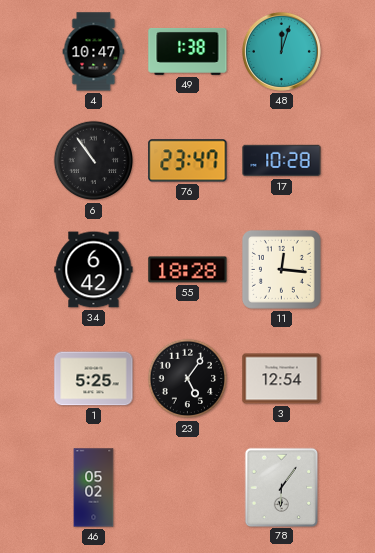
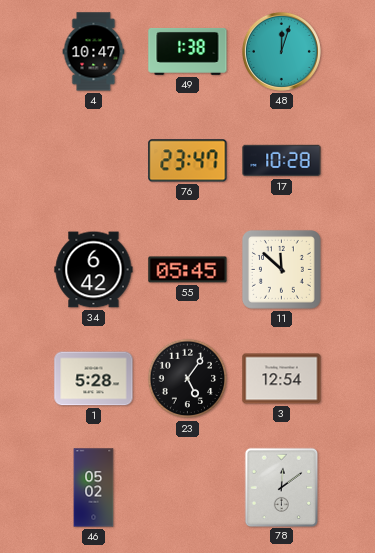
6: 10:54 -> none (94, 161)
55: 18:28 -> 05:45 (188, 270)
11: 12:16 -> 11:52 (281, 269)
1: 5:25 -> 5:28 (94, 379)
78: 6:06 -> 12:09 (281, 487)
